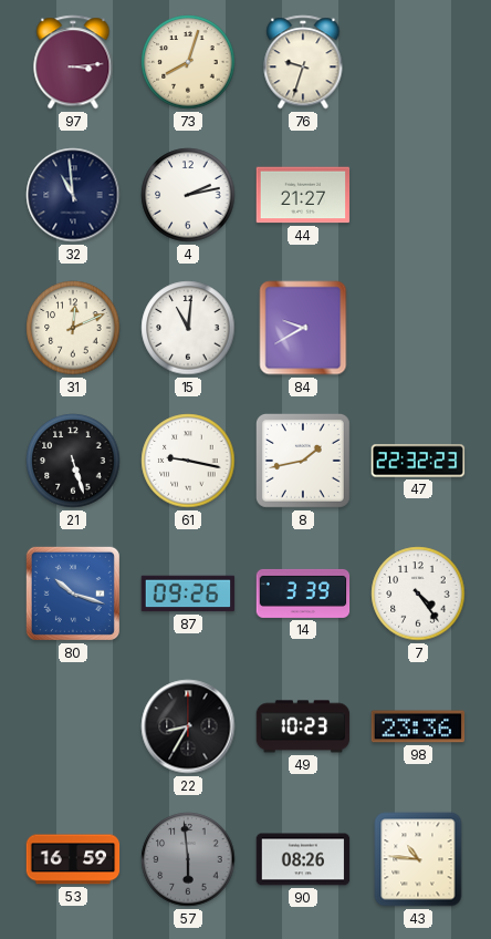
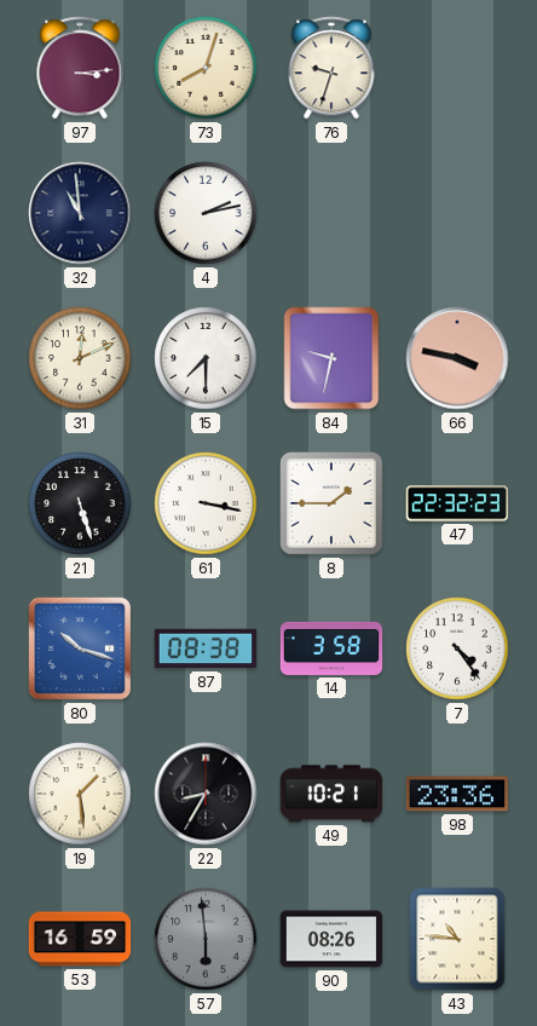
44: 21:27 -> none (303, 195)
15: 11:01 -> 7:30 (206, 358)
84: 9:40 -> 9:32 (331, 358)
66: none -> 3:47 (457, 358)
61: 9:17 -> 3:17 (206, 503)
8: 1:43 -> 1:45 (331, 503)
87: 09:26 -> 08:38 (206, 649)
14: 3:39 -> 3:58 (331, 649)
19: none -> 1:29 (80, 794)
49: 10:23 -> 10:21 (331, 794)
